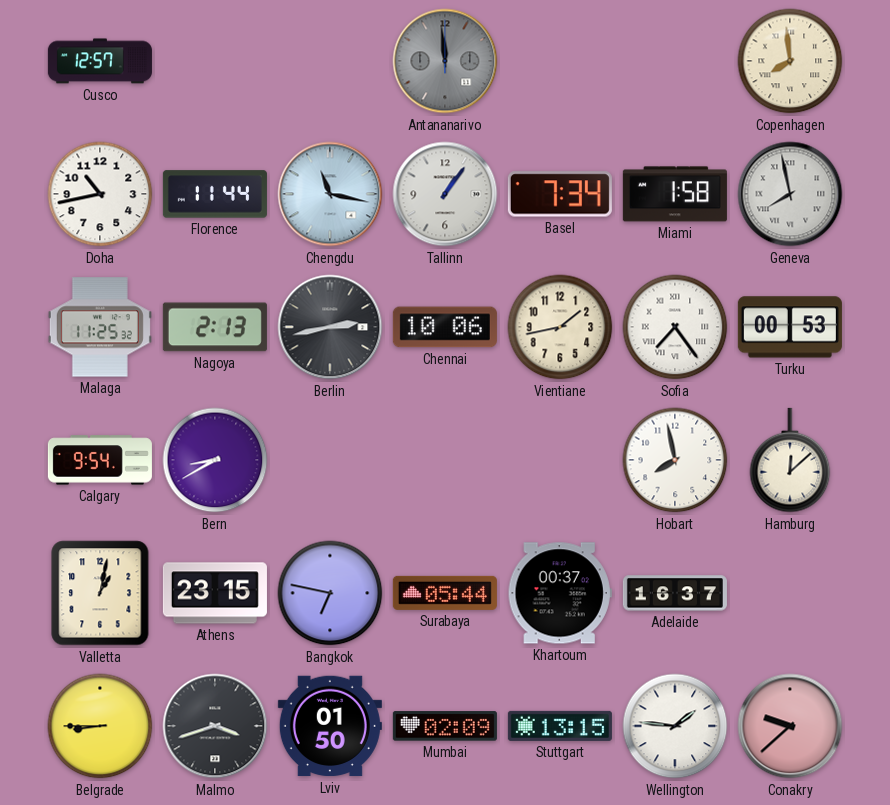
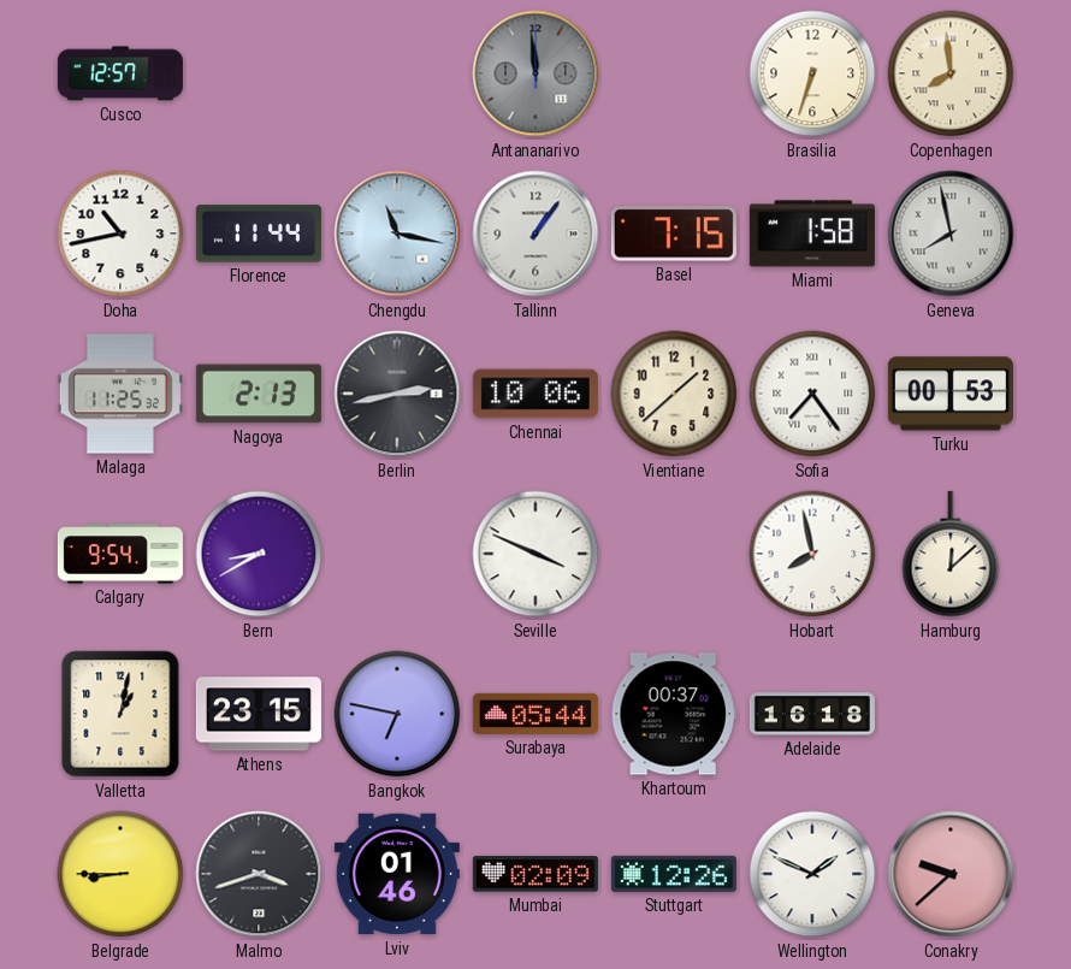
Brasilia: none -> 6:33 (812, 73)
Basel: 7:34 -> 7:15 (674, 234)
Vientiane: 1:43 -> 1:38 (674, 394)
Seville: none -> 3:49 (535, 554)
Adelaide: 16:37 -> 16:18 (812, 714)
Lviv: 01:50 -> 01:46 (397, 874)
Stuttgart: 13:15 -> 12:26 (674, 874)
Wellington: 1:46 -> 1:49 (812, 874)
